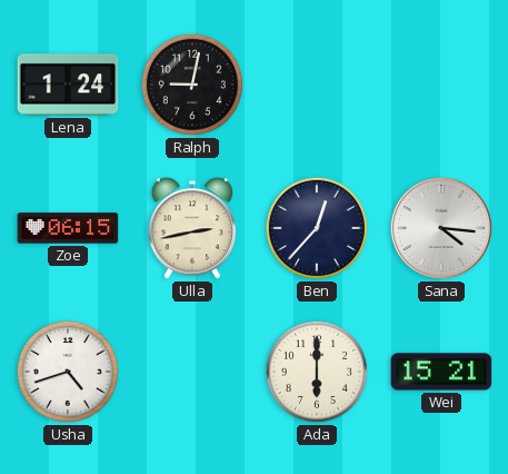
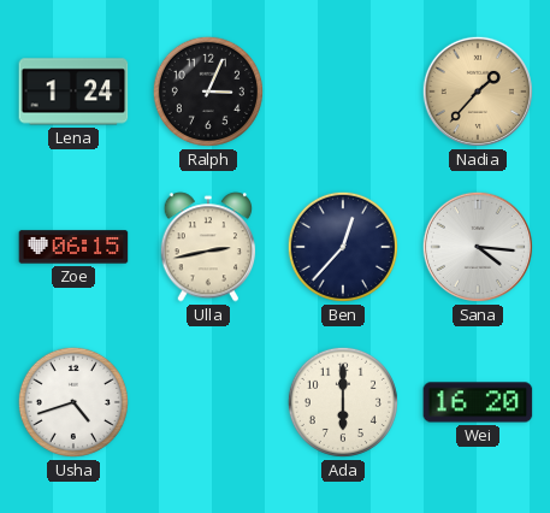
Ralph: 9:02 -> 3:04 (208, 92)
Nadia: none -> 1:37 (478, 92)
Wei: 15:21 -> 16:20 (478, 402)
